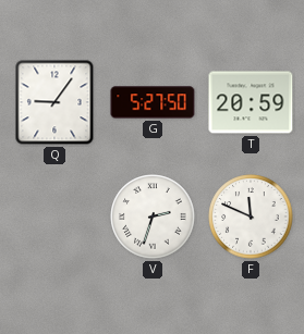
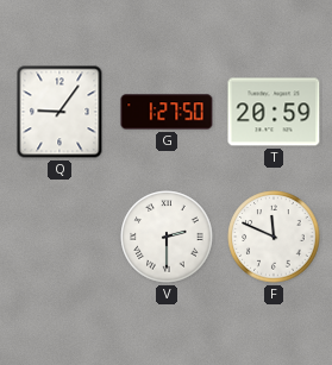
G: 5:27 -> 1:27 (167, 112)
V: 2:33 -> 2:30 (167, 237)
